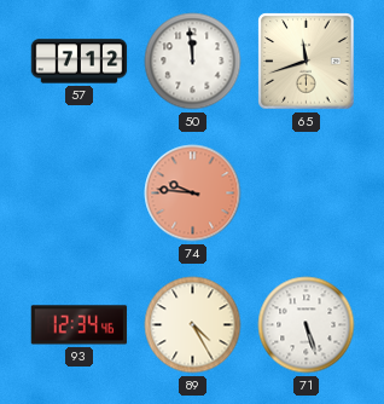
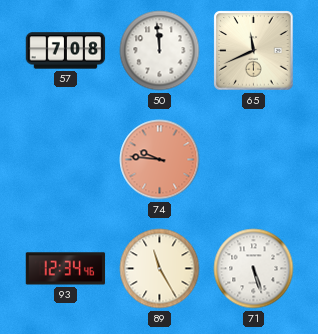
57: 7:12 -> 7:08 (66, 51)
65: 11:42 -> 11:41 (254, 51)
89: 4:25 -> 11:25 (160, 269)
